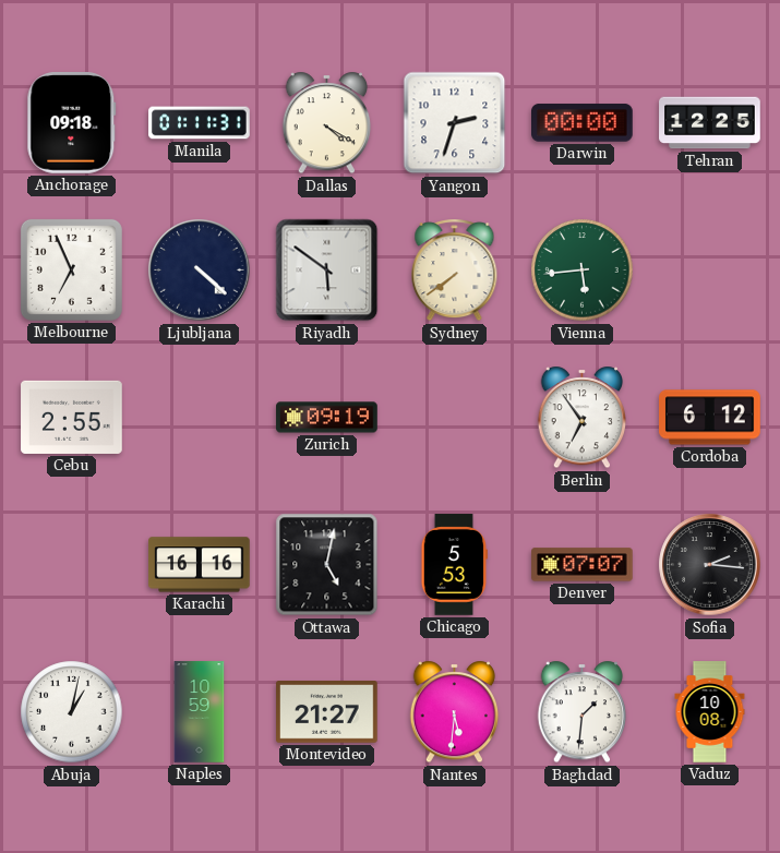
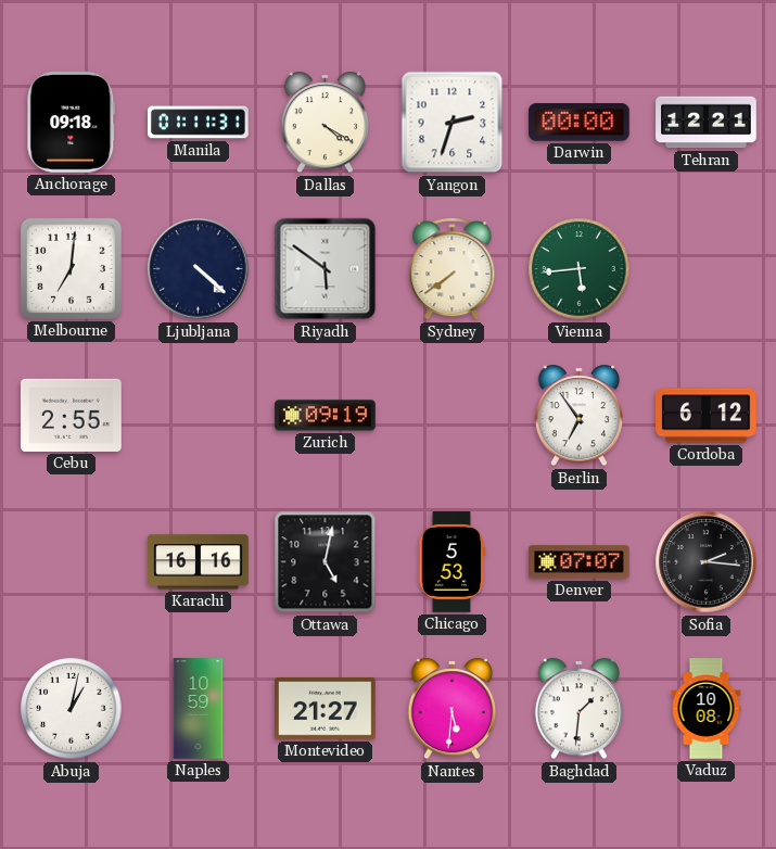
Tehran: 12:25 -> 12:21 (707, 123)
Melbourne: 6:56 -> 7:01 (71, 268)
